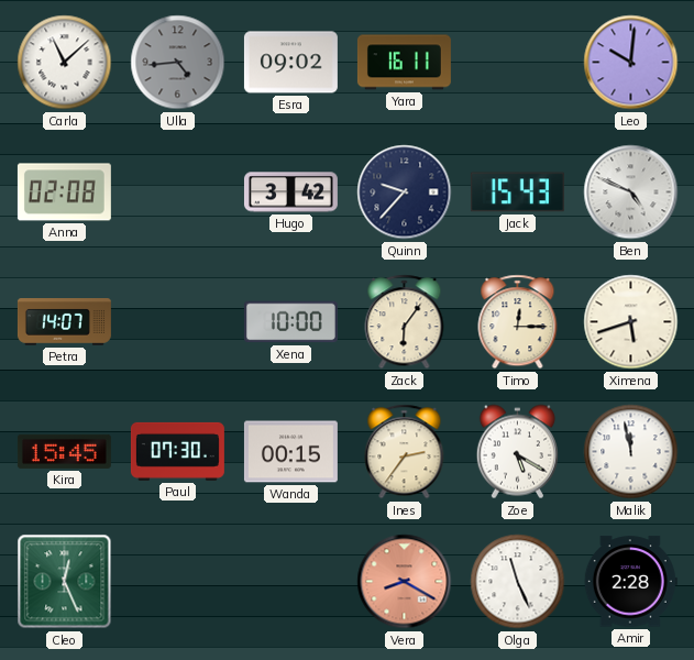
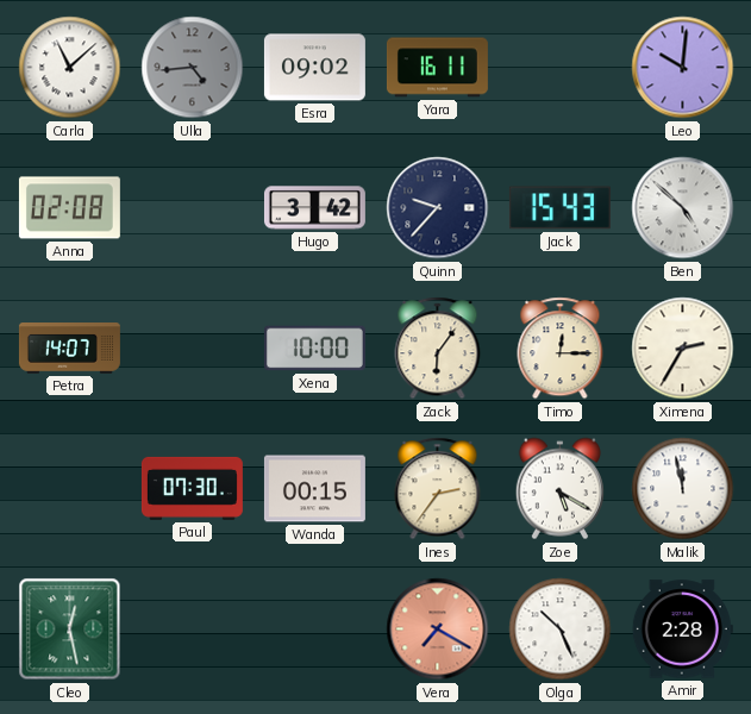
Ben: 4:49 -> 4:52 (683, 208)
Ximena: 5:42 -> 2:35 (683, 349)
Kira: 15:45 -> none (64, 451)
Cleo: 12:26 -> 12:28 (70, 630)
Vera: 8:20 -> 7:20 (438, 630)
Olga: 11:26 -> 10:26 (561, 630)
